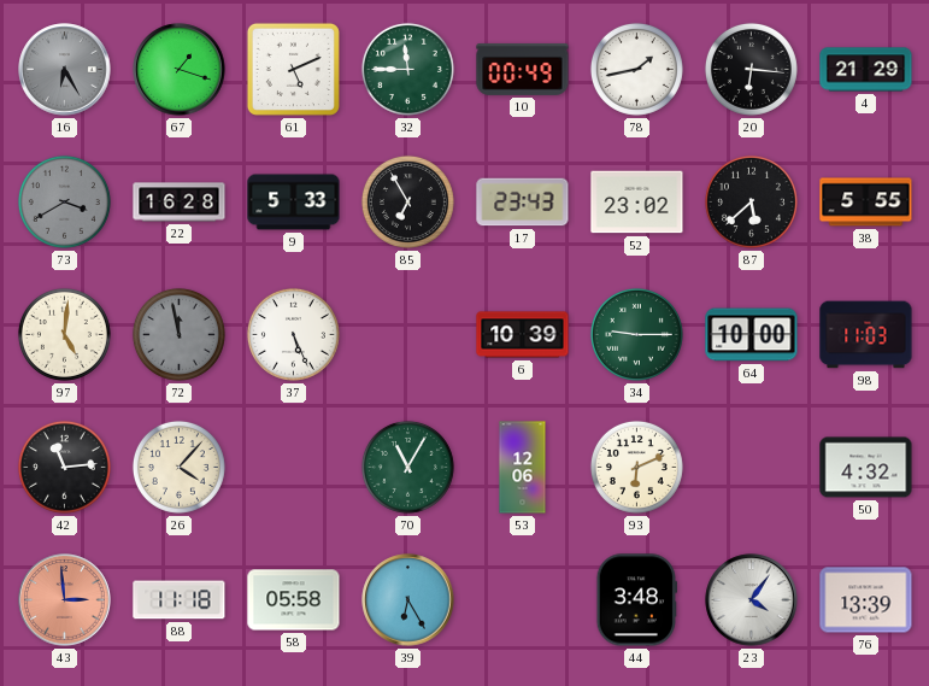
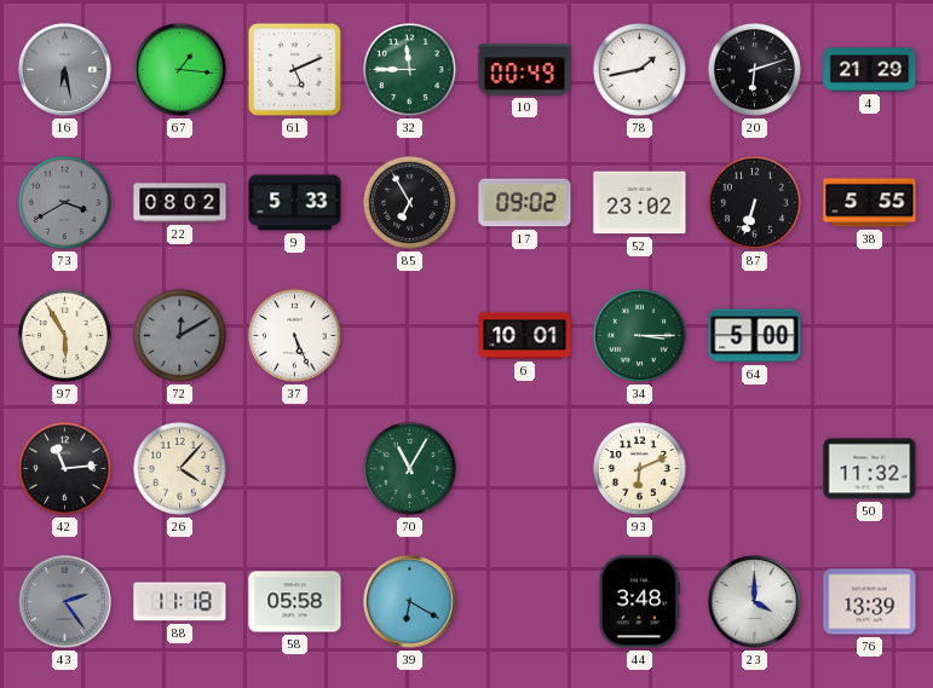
16: 6:25 -> 6:28 (65, 70)
67: 1:18 -> 1:16 (180, 70)
20: 6:16 -> 6:12 (754, 69)
22: 16:28 -> 08:02 (180, 203)
17: 23:43 -> 09:02 (525, 203)
87: 5:38 -> 6:33 (754, 202)
97: 5:01 -> 5:55 (64, 335)
72: 11:58 -> 12:10 (179, 335)
6: 10:39 -> 10:01 (525, 336)
34: 9:15 -> 3:15 (639, 335)
64: 10:00 -> 5:00 (755, 336)
98: 11:03 -> none (866, 335)
53: 12:06 -> none (523, 468)
50: 4:32 -> 11:32 (870, 469)
43: 2:59 -> 2:24 (65, 602)
43 dial: salmon -> grey (65, 602)
39: 6:25 -> 6:20 (410, 602)
23: 4:06 -> 4:00 (755, 602)
